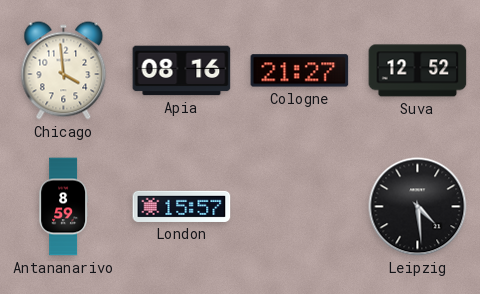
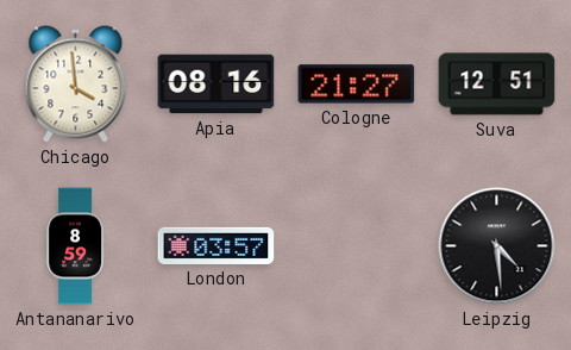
Suva: 12:52 -> 12:51 (497, 85)
London: 15:57 -> 03:57 (217, 245)
